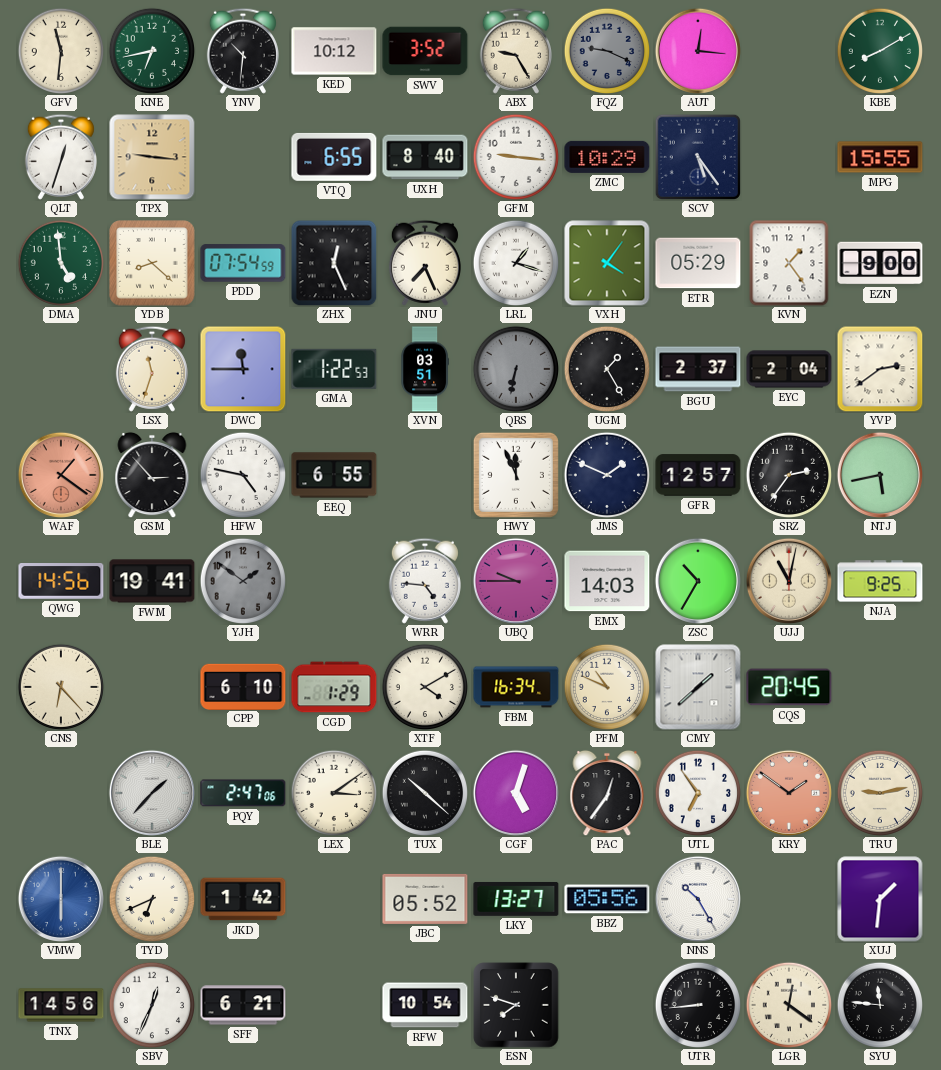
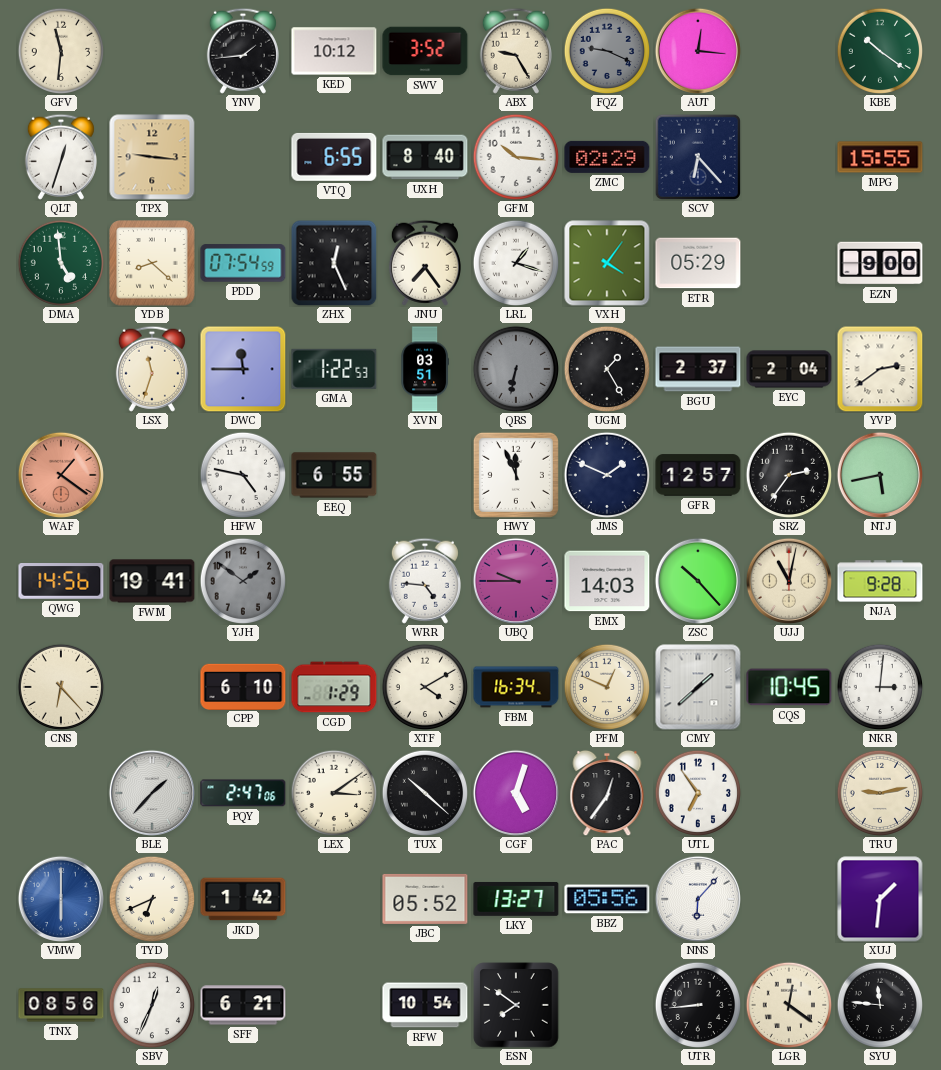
KNE: 6:43 -> none (152, 51)
YNV: 10:31 -> 1:44 (243, 51)
KBE: 8:10 -> 10:21 (880, 51)
GFM: 9:16 -> 10:16 (516, 157)
ZMC: 10:29 -> 02:29 (607, 157)
SCV: 5:24 -> 6:23 (697, 156)
JNU: 7:26 -> 7:24 (425, 263)
KVN: 1:24 -> none (789, 263)
GSM: 2:53 -> none (152, 475)
ZSC: 10:35 -> 10:23 (698, 581)
NJA: 9:25 -> 9:28 (880, 581)
PFM: 10:49 -> 12:49 (607, 687)
CQS: 20:45 -> 10:45 (789, 687)
NKR: none -> 3:01 (880, 687)
KRY: 1:51 -> none (789, 793)
NNS: 10:25 -> 6:07 (698, 899)
TNX: 14:56 -> 08:56 (61, 1005)
ESN: 7:48 -> 7:51 (516, 1005)
